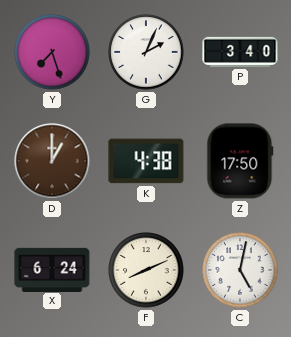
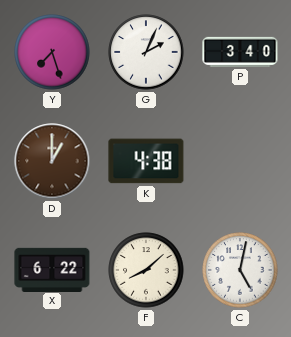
Z: 17:50 -> none (240, 161)
X: 6:24 -> 6:22 (52, 269)
F: 8:11 -> 8:08 (146, 270)
